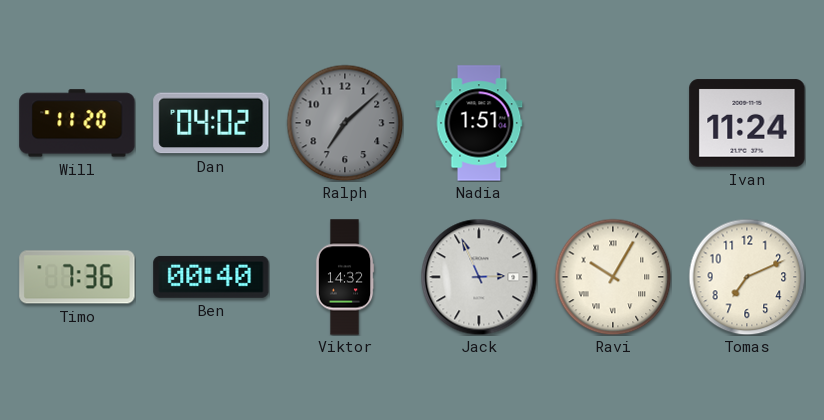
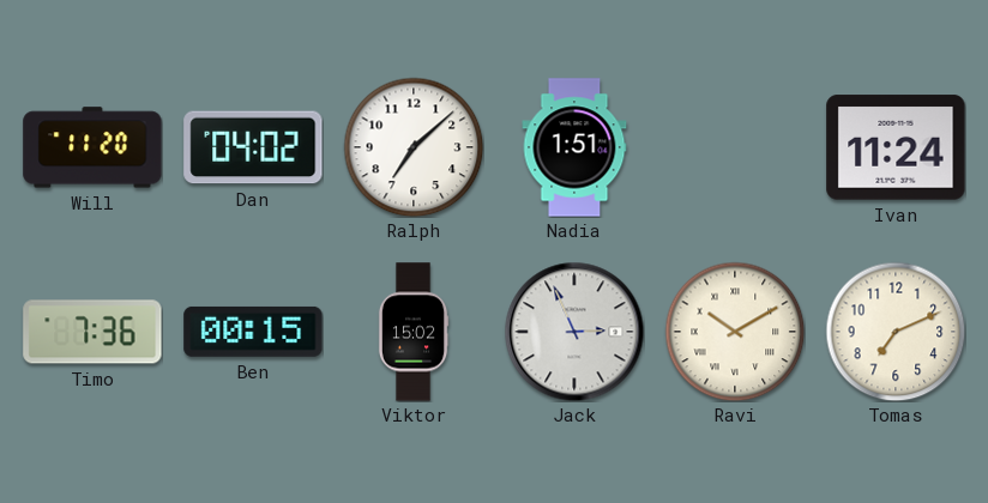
Ralph dial: grey -> white (414, 147)
Ben: 00:40 -> 00:15 (253, 332)
Viktor: 14:32 -> 15:02 (414, 332)
Ravi: 10:05 -> 10:10 (735, 332)
